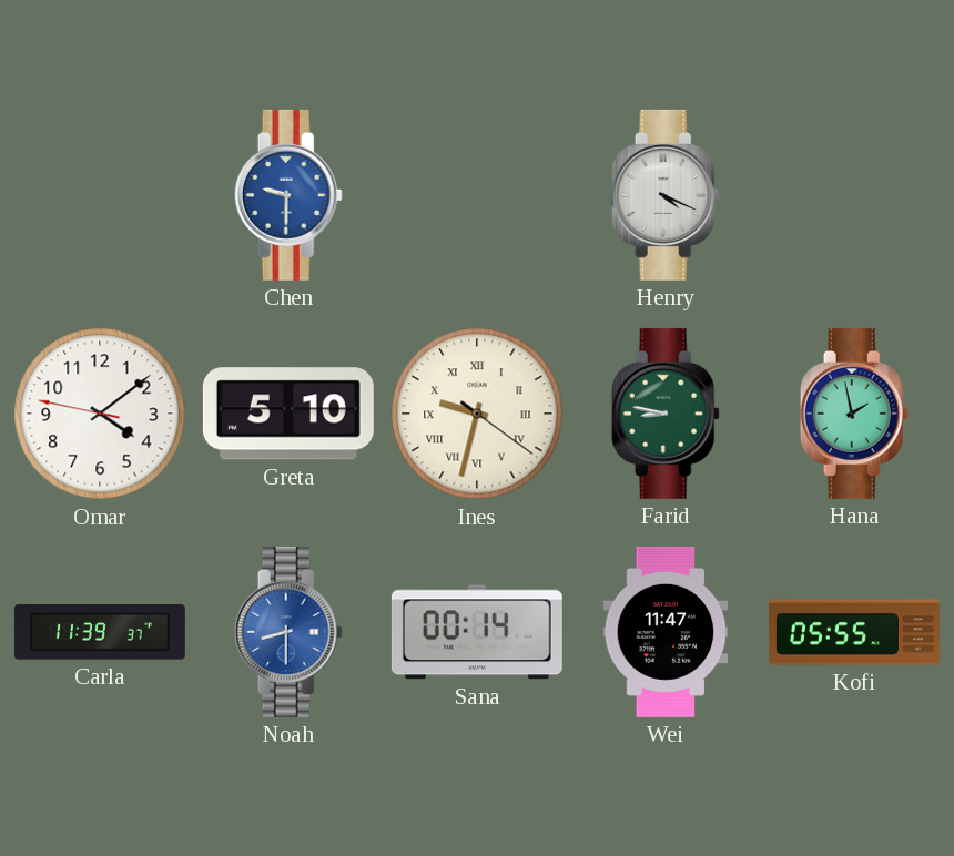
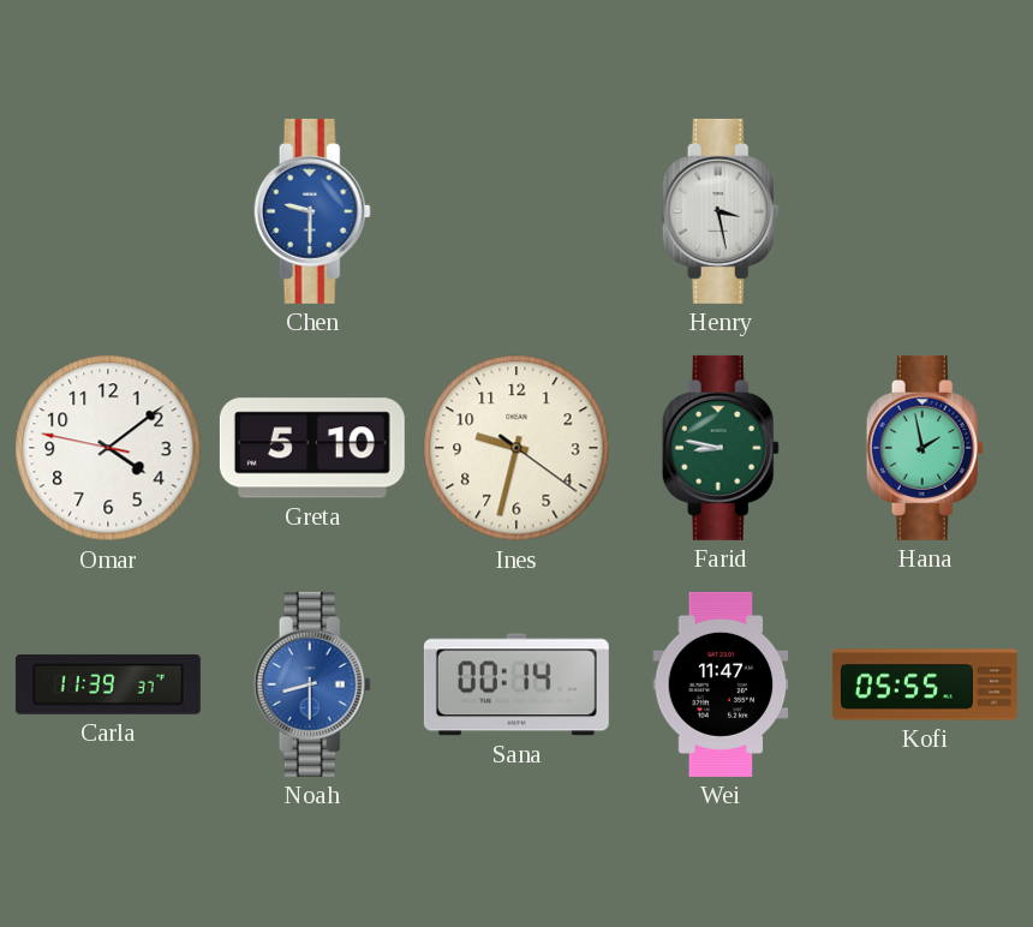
Henry: 4:19 -> 3:28 (721, 211)
Ines numerals: Roman -> Arabic (516, 448)
